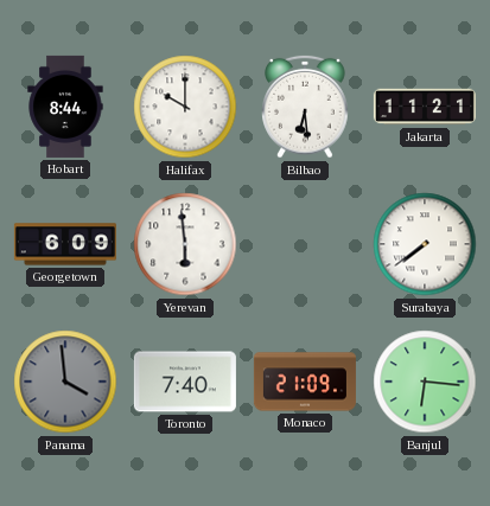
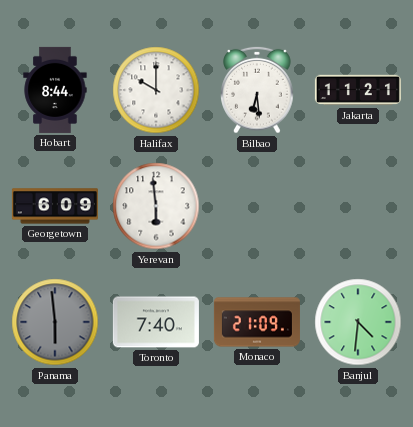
Surabaya: 7:39 -> none (425, 244)
Panama: 3:59 -> 5:59 (55, 322)
Banjul: 6:16 -> 4:31 (358, 322)
